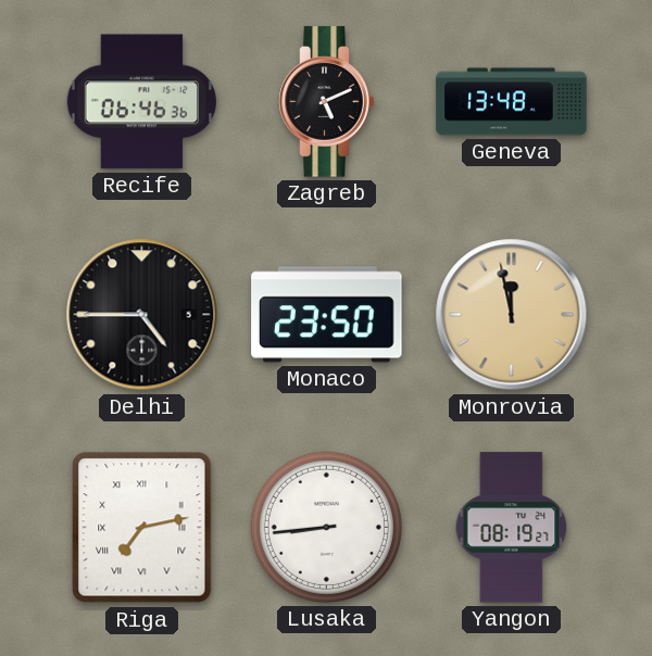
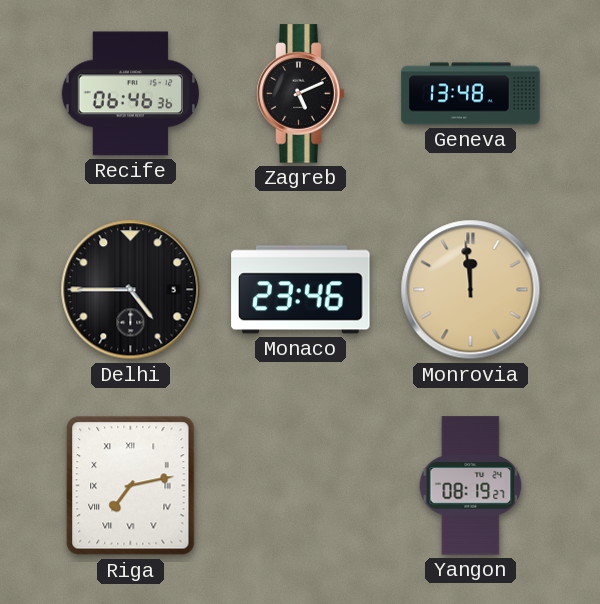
Monaco: 23:50 -> 23:46 (301, 290)
Monrovia: 11:58 -> 11:59 (471, 290)
Lusaka: 8:44 -> none (326, 527)
